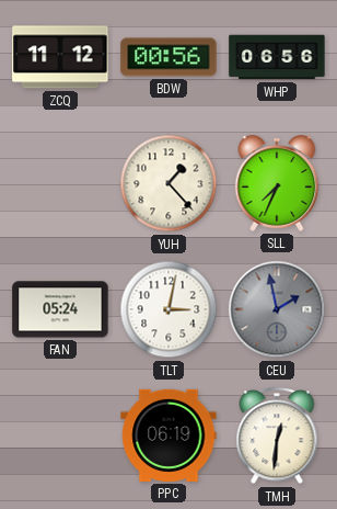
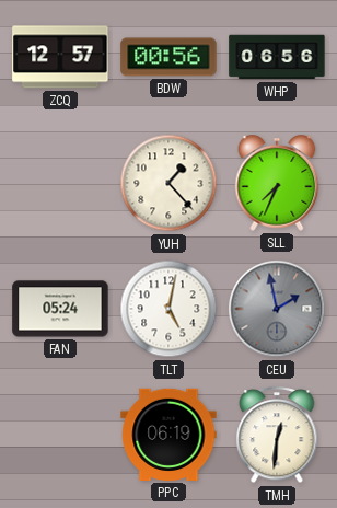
ZCQ: 11:12 -> 12:57 (60, 57)
TLT: 3:02 -> 5:02 (168, 309)
